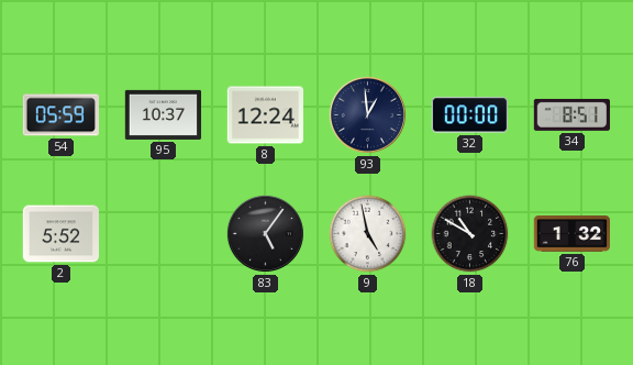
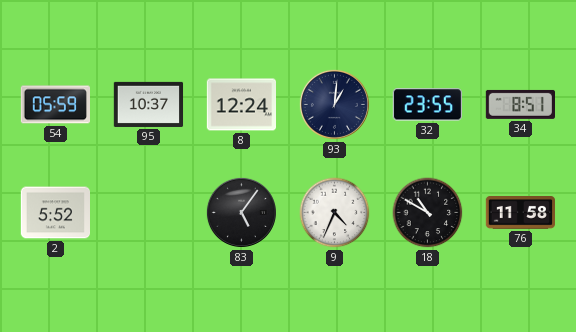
93: 12:59 -> 1:01 (334, 104)
32: 00:00 -> 23:55 (427, 105)
9: 4:58 -> 4:34 (335, 213)
76: 1:32 -> 11:58 (520, 213)
